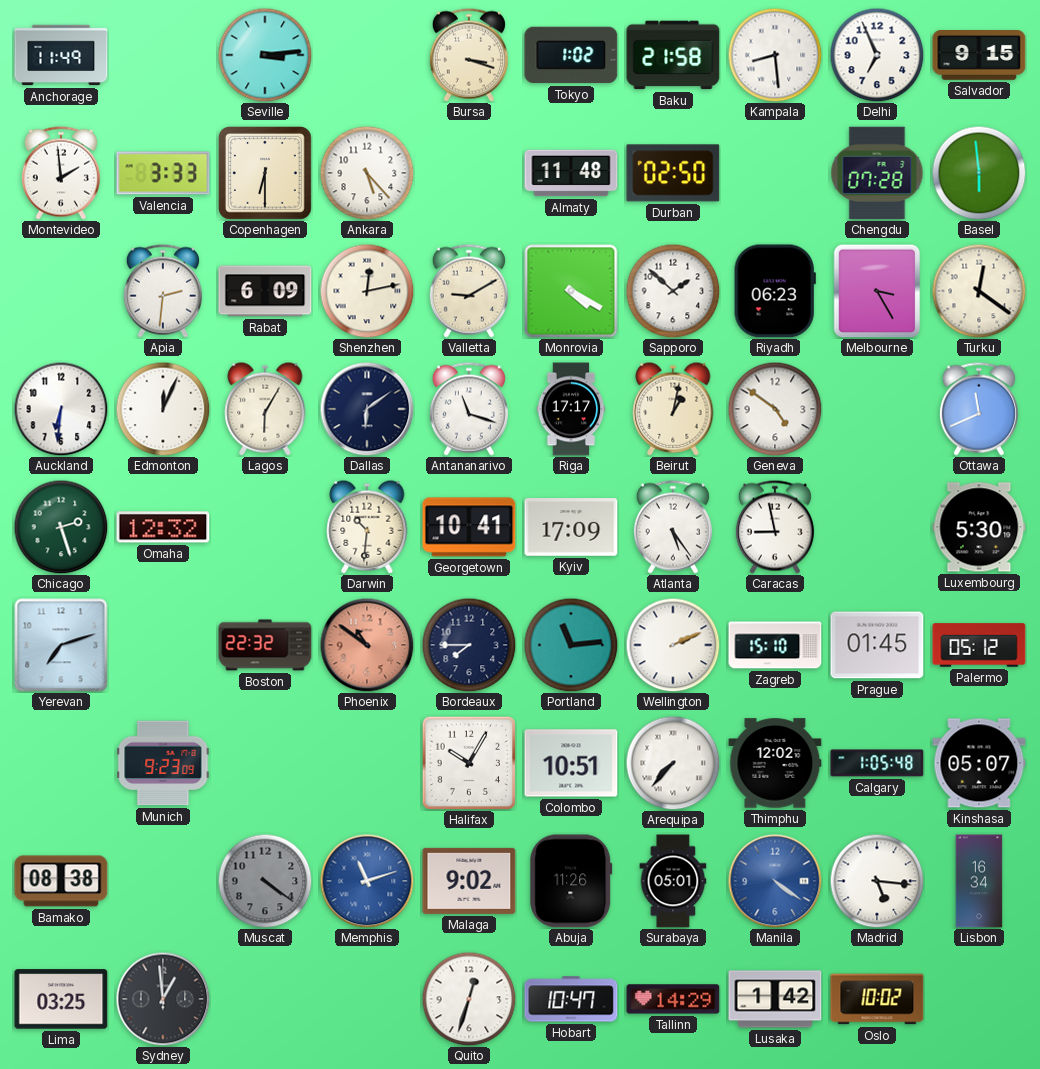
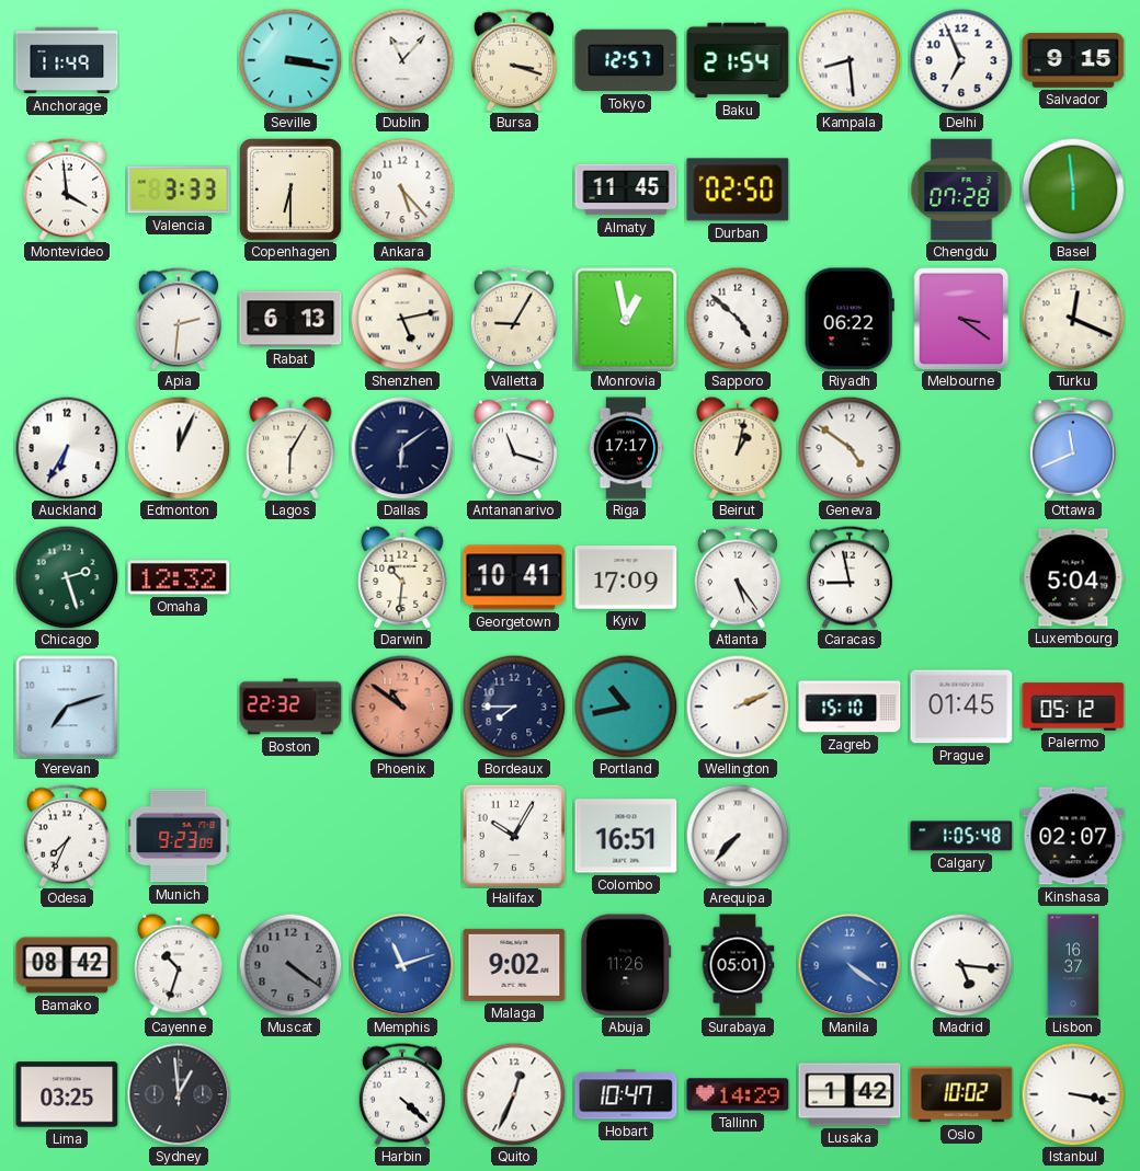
Seville: 3:14 -> 3:17 (290, 60)
Dublin: none -> 11:07 (402, 60)
Tokyo: 1:02 -> 12:57 (626, 60)
Baku: 21:58 -> 21:54 (738, 60)
Montevideo: 1:59 -> 3:59 (67, 190)
Almaty: 11:48 -> 11:45 (626, 190)
Rabat: 6:09 -> 6:13 (290, 319)
Shenzhen: 12:13 -> 5:13 (402, 319)
Valletta: 9:10 -> 9:05 (514, 319)
Monrovia: 4:20 -> 12:58 (626, 319)
Sapporo: 1:52 -> 4:52 (738, 319)
Riyadh: 06:23 -> 06:22 (850, 319)
Melbourne: 3:25 -> 3:21 (961, 319)
Turku: 12:21 -> 12:19 (1073, 319)
Auckland: 6:31 -> 6:35 (67, 448)
Luxembourg: 5:30 -> 5:04 (1073, 577)
Portland: 11:14 -> 10:43 (626, 707)
Odesa: none -> 7:34 (67, 836)
Colombo: 10:51 -> 16:51 (626, 836)
Thimphu: 12:02 -> none (775, 763)
Kinshasa: 05:07 -> 02:07 (1073, 836)
Bamako: 08:38 -> 08:42 (67, 965)
Cayenne: none -> 10:33 (179, 965)
Lisbon: 16:34 -> 16:37 (1073, 965)
Harbin: none -> 4:22 (402, 1094)
Quito: 12:33 -> 12:34 (514, 1094)
Istanbul: none -> 3:17 (1073, 1094)
